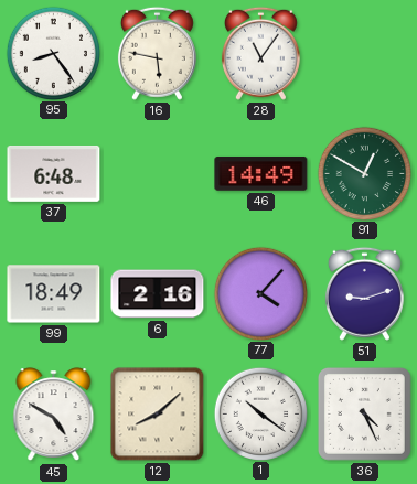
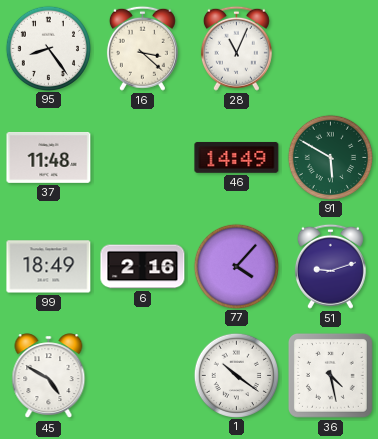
16: 5:47 -> 3:22 (142, 48)
28: 11:06 -> 11:04 (236, 48)
37: 6:48 -> 11:48 (49, 157)
91: 12:50 -> 5:50 (330, 157)
12: 8:08 -> none (158, 415)
36: 4:26 -> 4:28 (331, 376)
